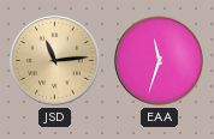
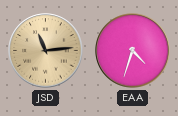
EAA: 11:33 -> 4:33 (133, 51)
